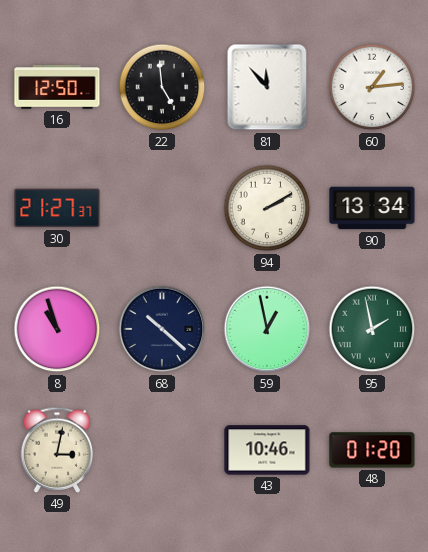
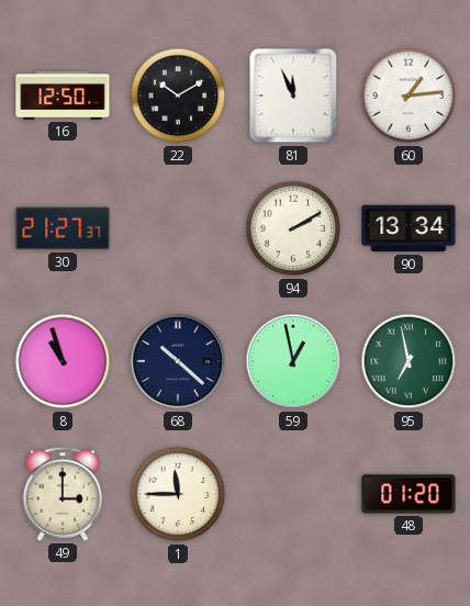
22: 4:59 -> 10:10 (178, 96)
81: 11:53 -> 11:56 (293, 96)
95: 1:58 -> 6:58 (409, 361)
49: 3:02 -> 3:00 (63, 494)
1: none -> 11:45 (178, 494)
43: 10:46 -> none (267, 450)
